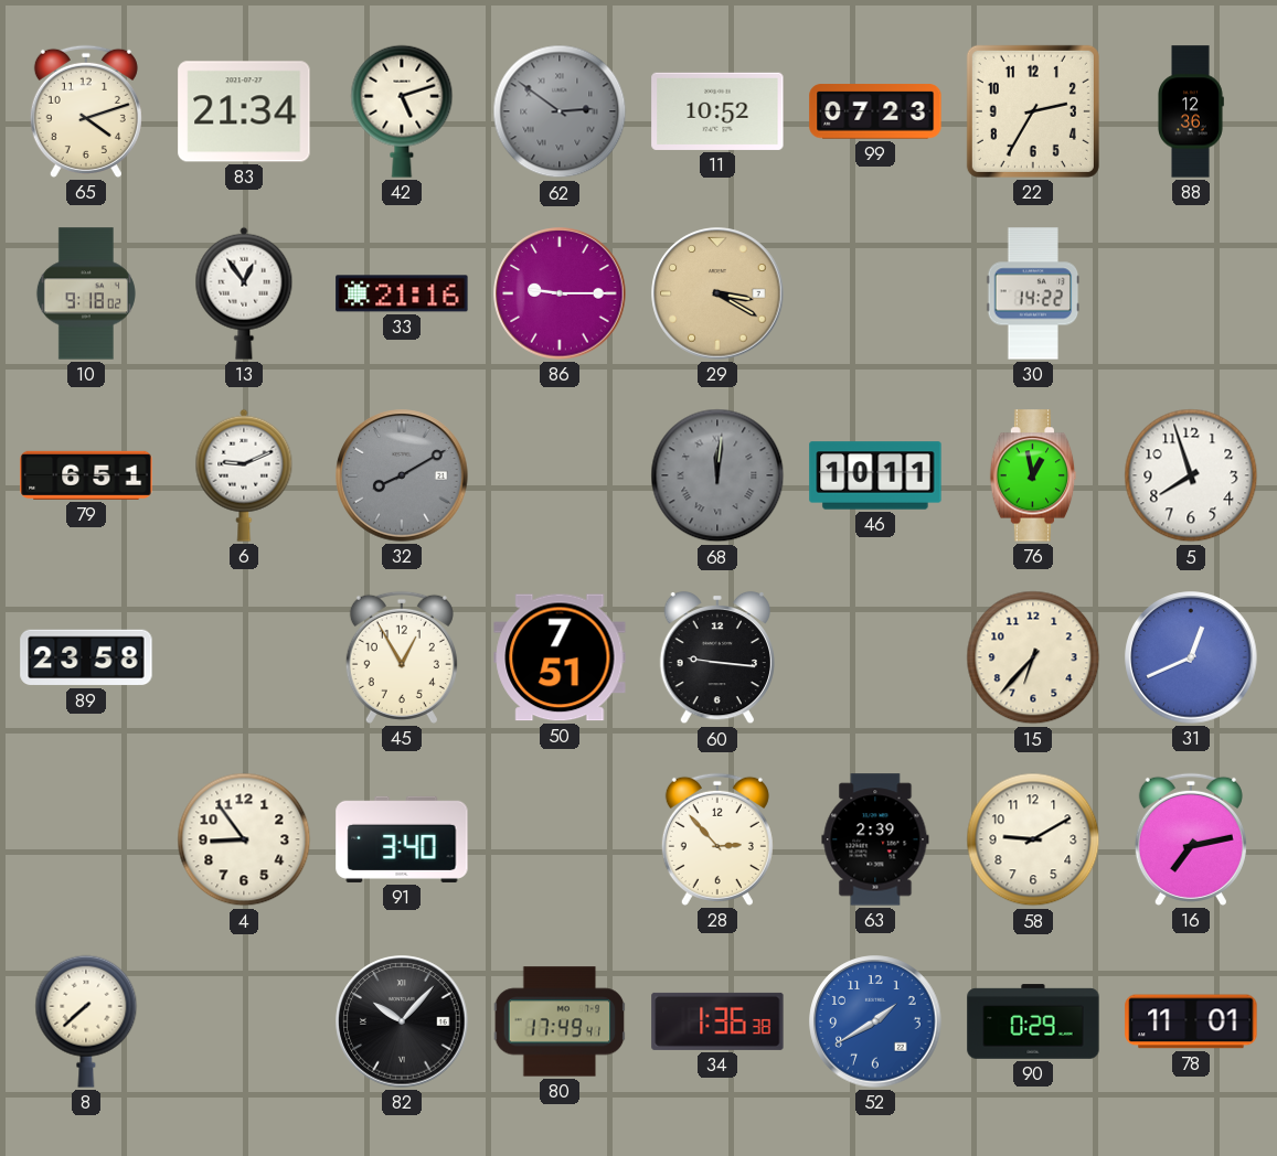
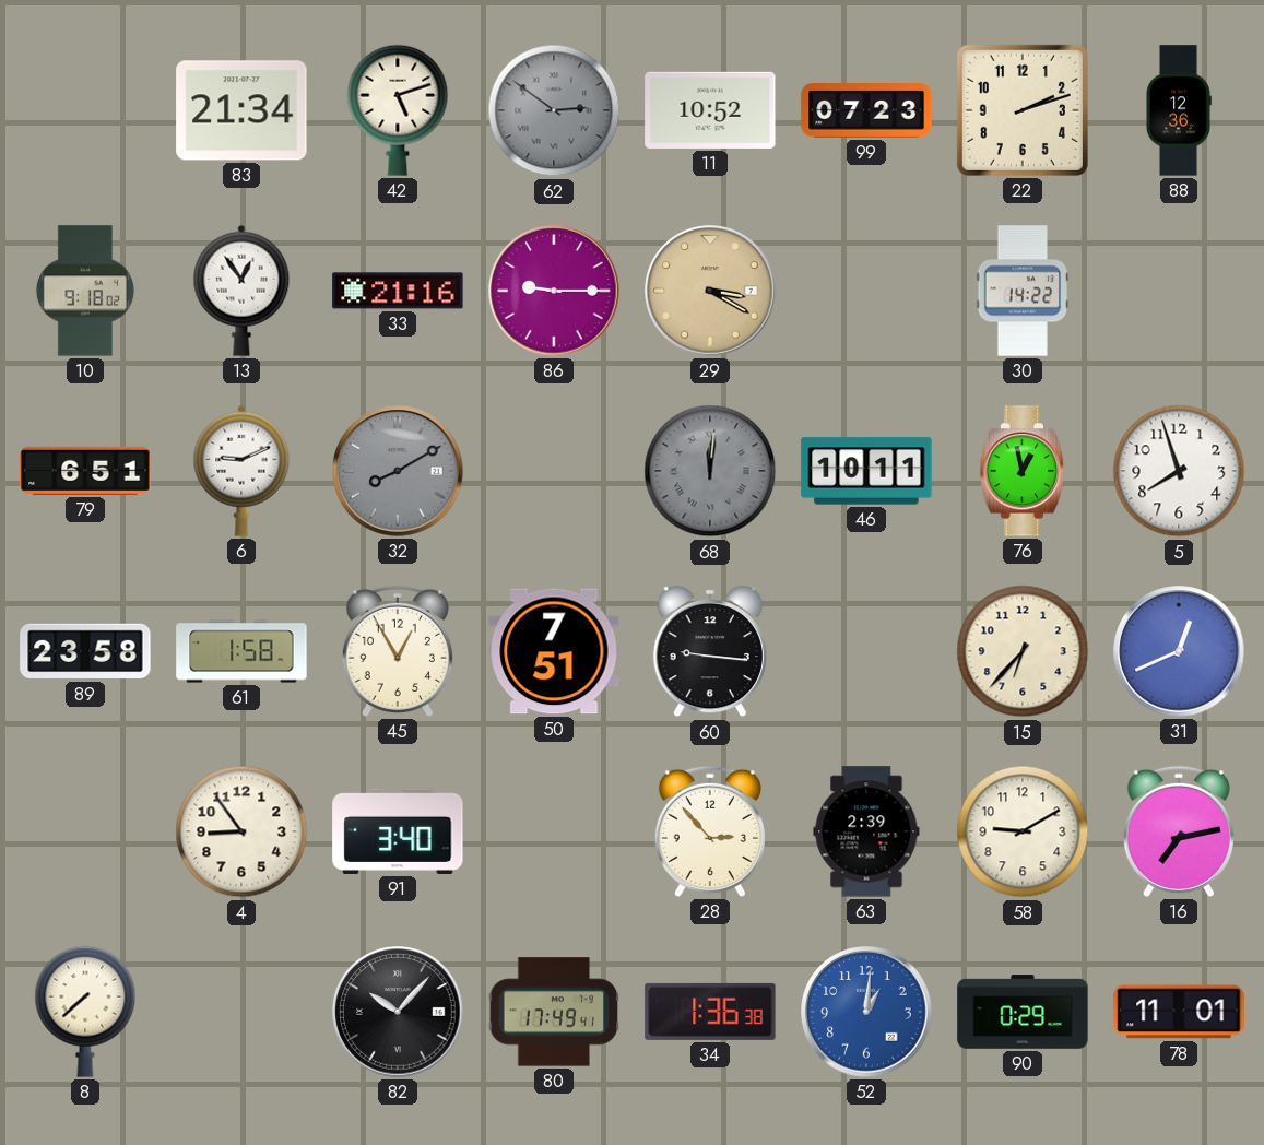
65: 4:12 -> none (86, 111)
22: 2:35 -> 2:12 (1023, 110)
61: none -> 1:58 (241, 651)
52: 1:40 -> 1:01 (866, 1012)
